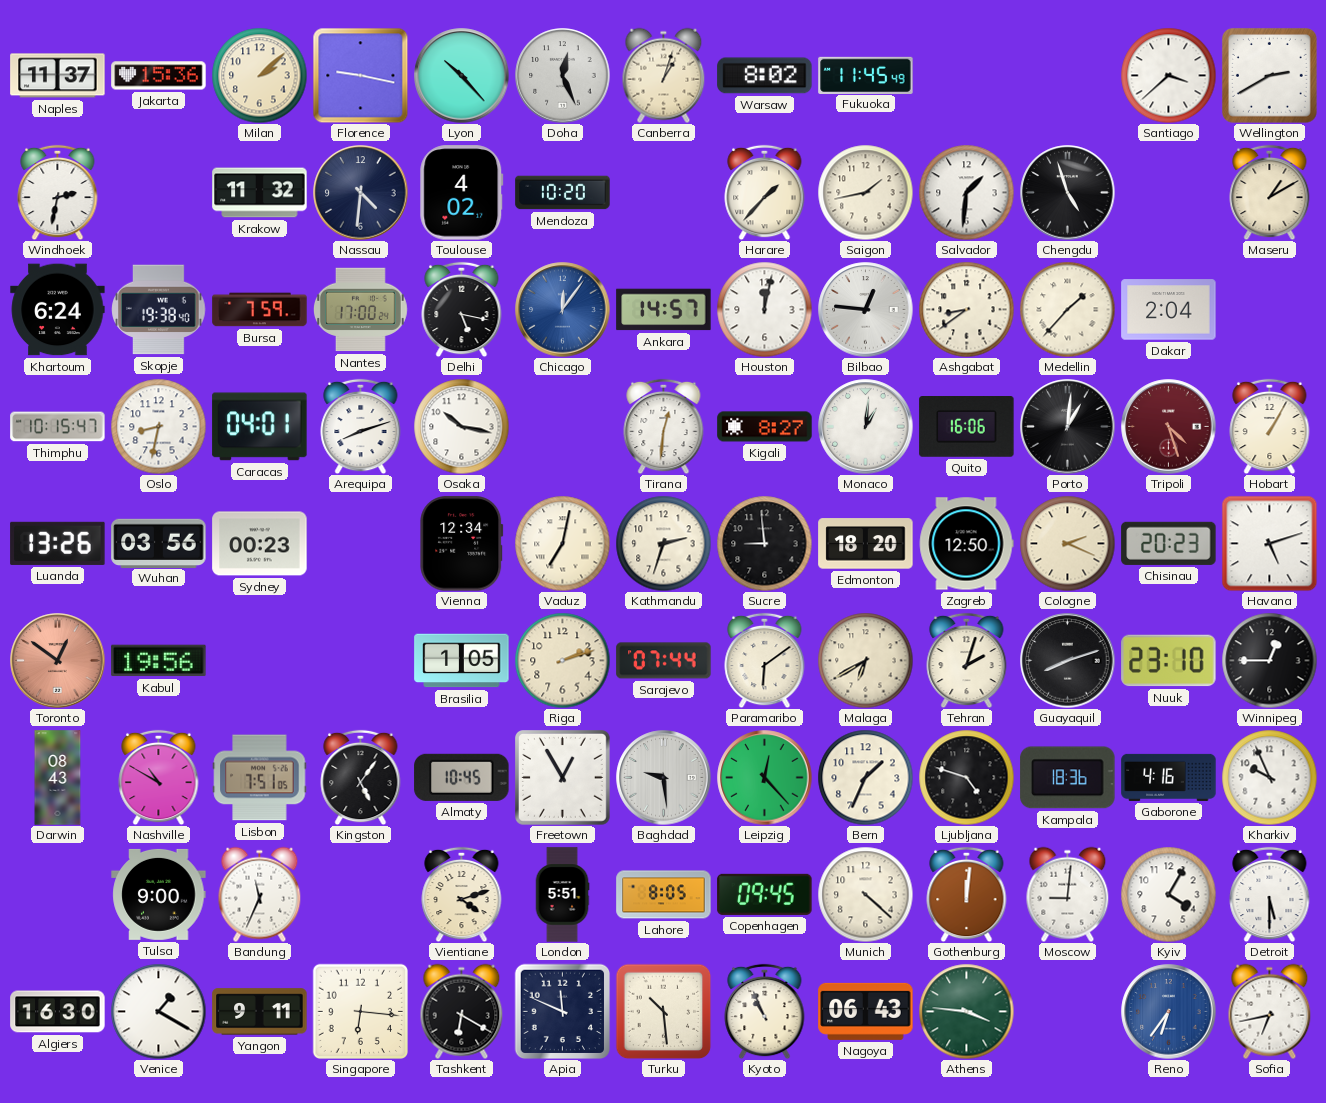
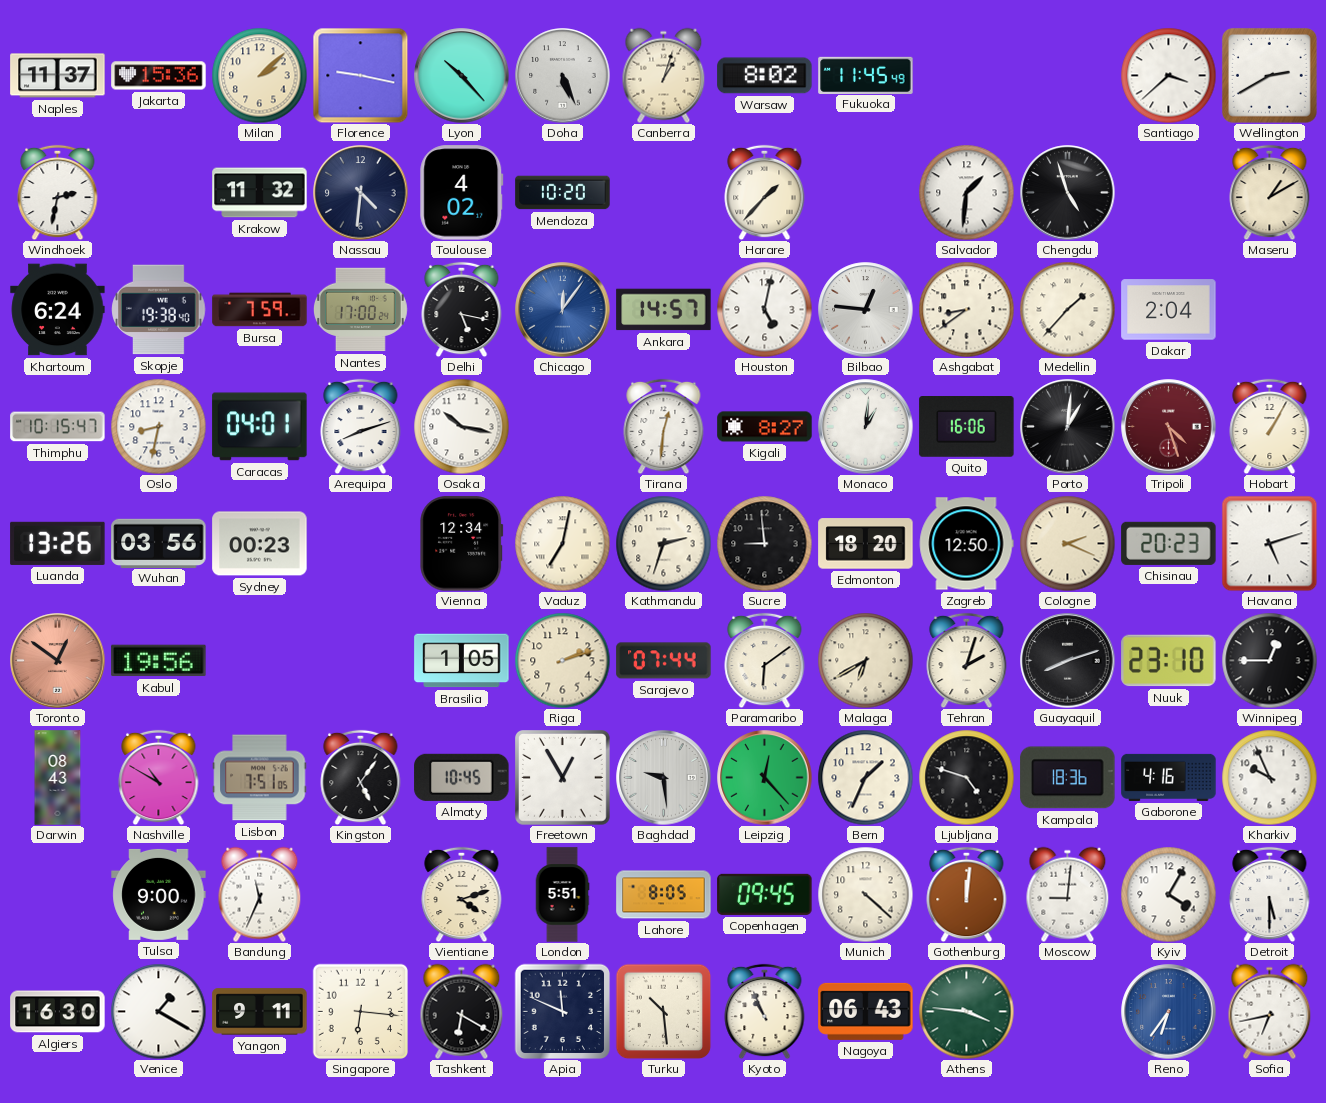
Doha: 12:26 -> 5:26 (563, 76)
Saigon: 1:43 -> none (865, 192)
Houston: 12:02 -> 5:02 (764, 309)
